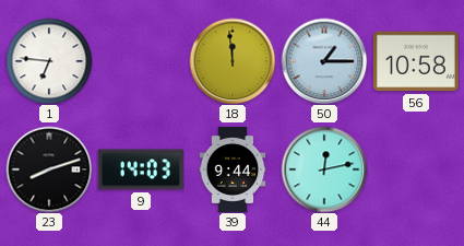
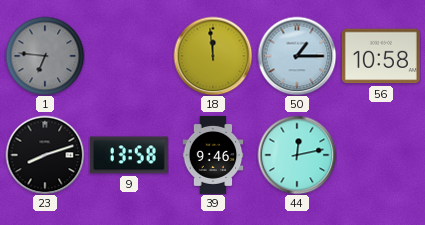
1 dial: white -> grey (45, 56)
9: 14:03 -> 13:58 (129, 155)
39: 9:44 -> 9:46 (213, 155)
